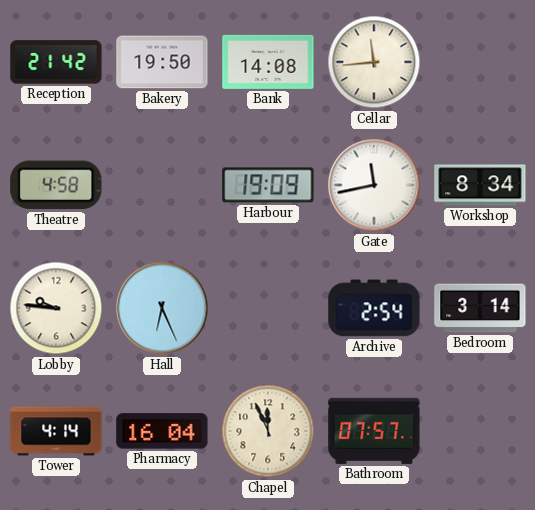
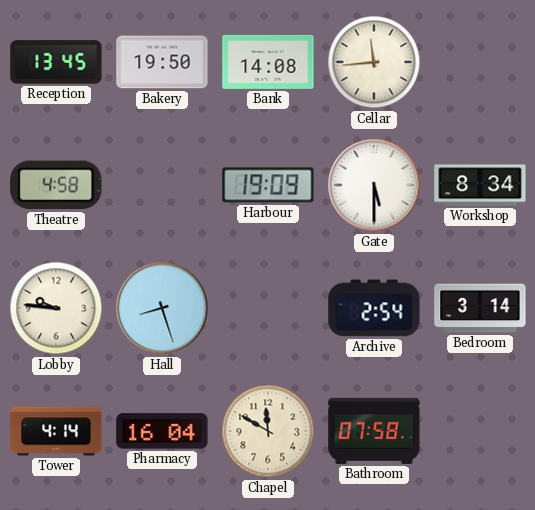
Reception: 21:42 -> 13:45 (56, 62)
Gate: 11:43 -> 5:30 (374, 185)
Hall: 6:26 -> 8:27 (162, 308)
Chapel: 11:56 -> 11:50 (268, 431)
Bathroom: 07:57 -> 07:58 (374, 431)
